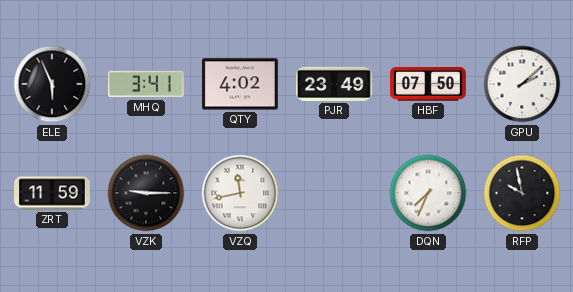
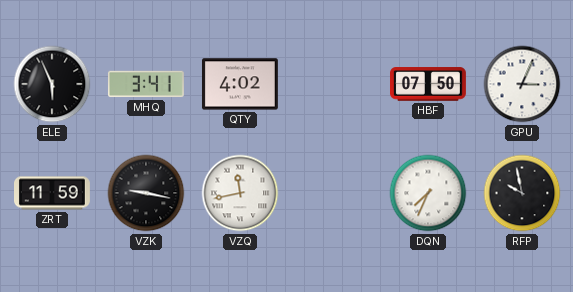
PJR: 23:49 -> none (335, 84)
GPU: 2:08 -> 3:04 (522, 84)
VZK: 9:15 -> 9:17 (146, 193)
